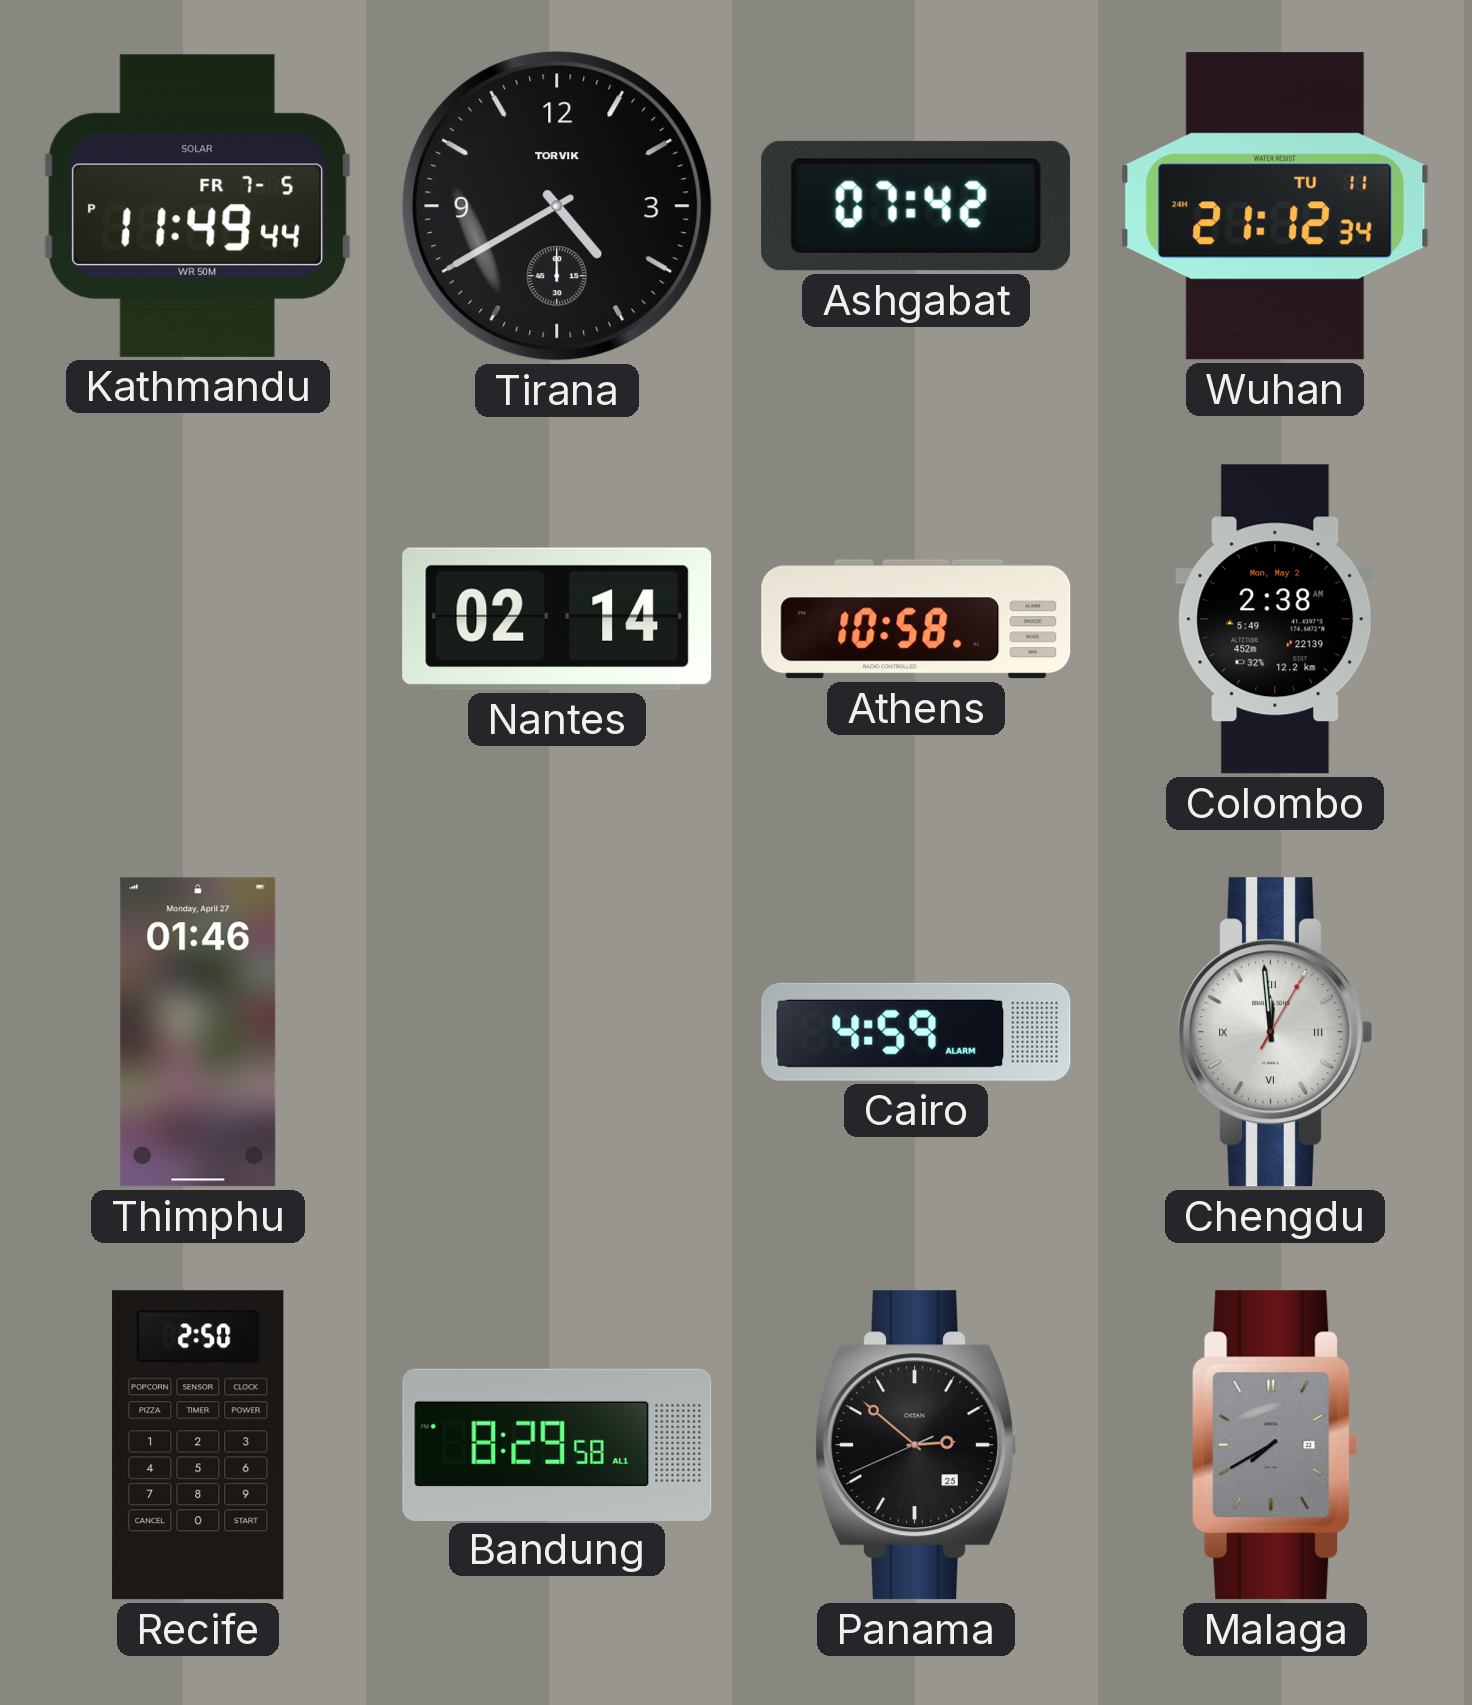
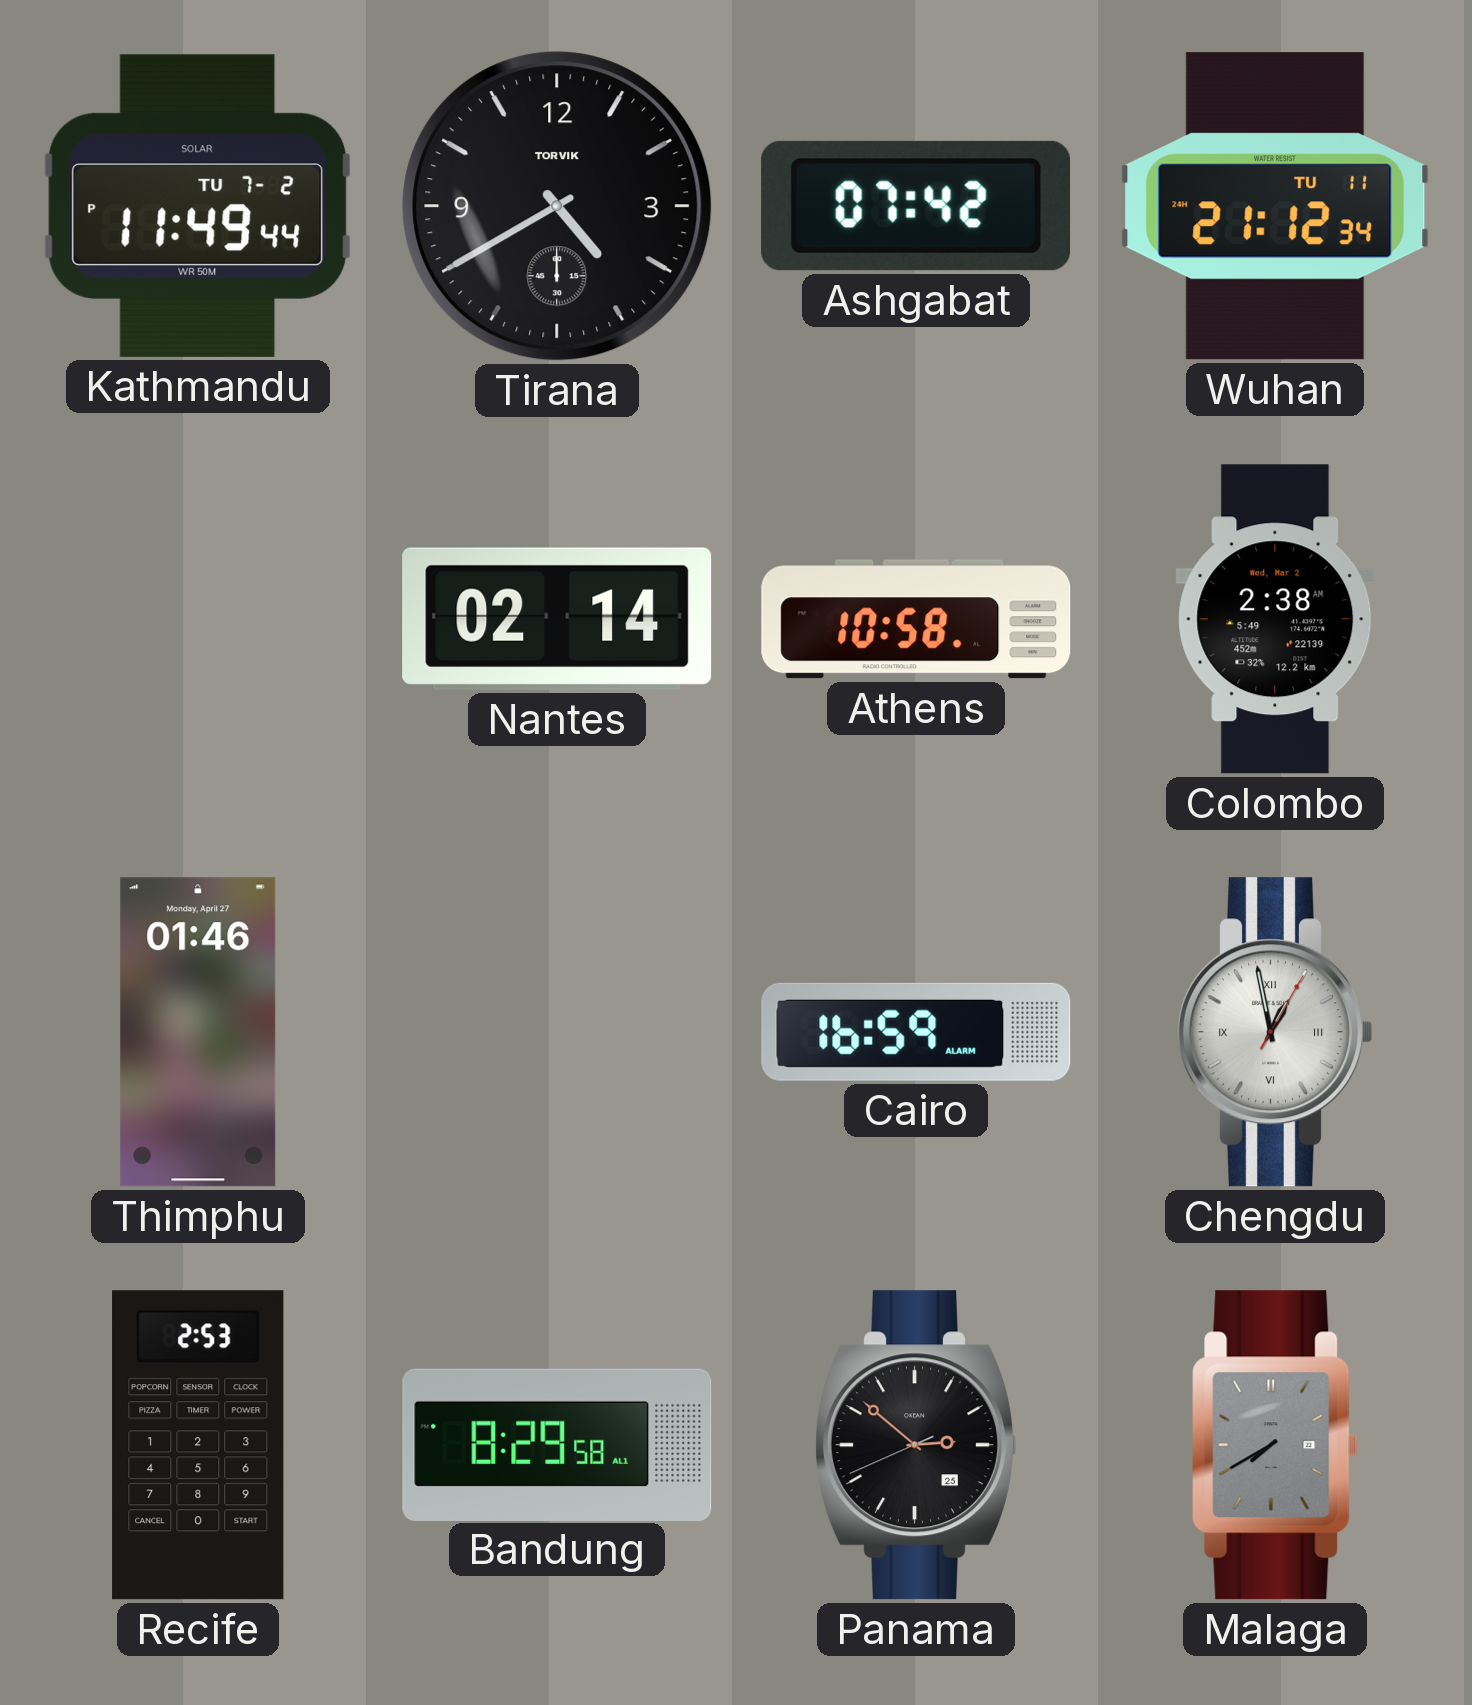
Kathmandu date: FR 7-5 -> TU 7-2 (198, 206)
Colombo date: Mon, May 2 -> Wed, Mar 2 (1275, 619)
Cairo: 4:59 -> 16:59 (916, 1032)
Chengdu: 11:59 -> 12:58 (1275, 1032)
Recife: 2:50 -> 2:53 (198, 1445)
